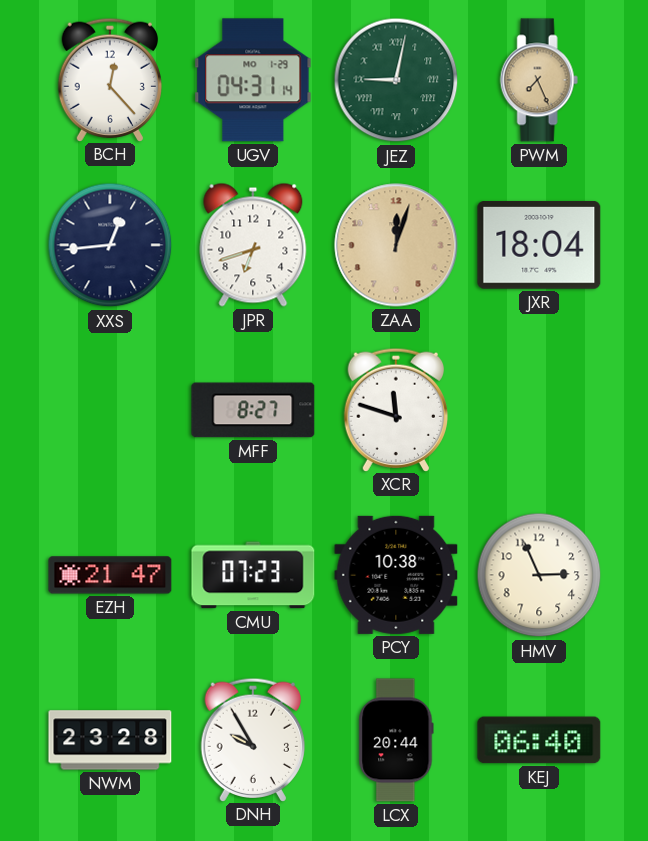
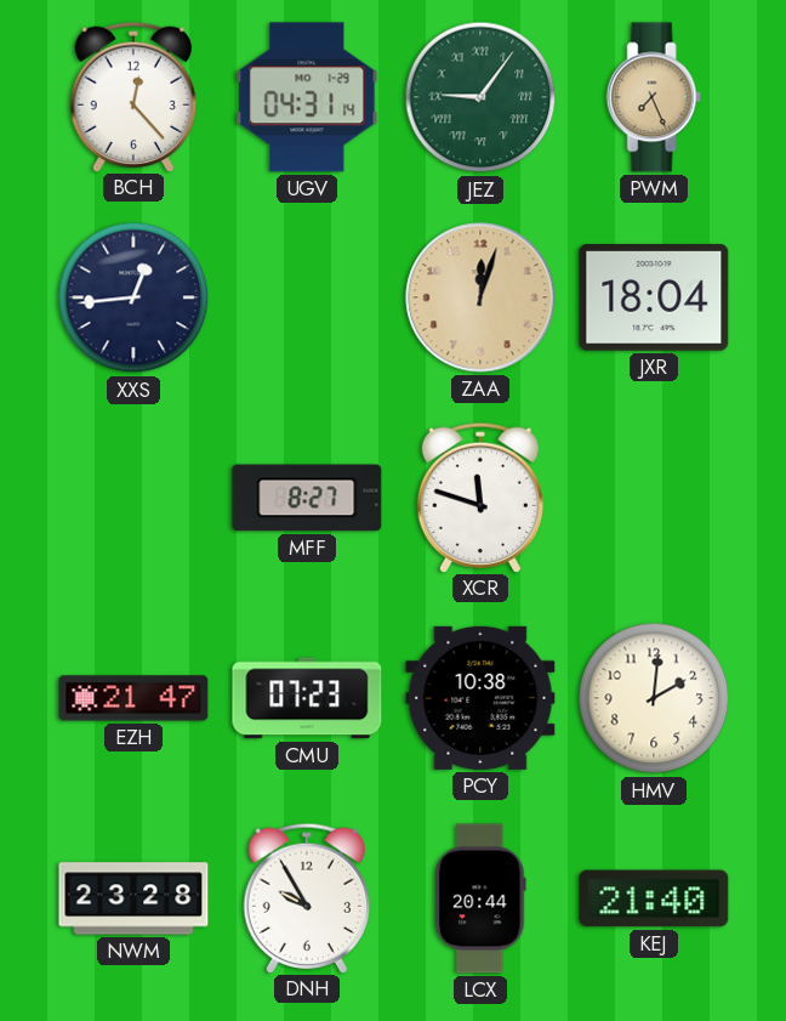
JEZ: 9:02 -> 9:06 (480, 97)
JPR: 6:42 -> none (253, 245)
HMV: 2:56 -> 2:01 (654, 698)
KEJ: 06:40 -> 21:40 (654, 898)
